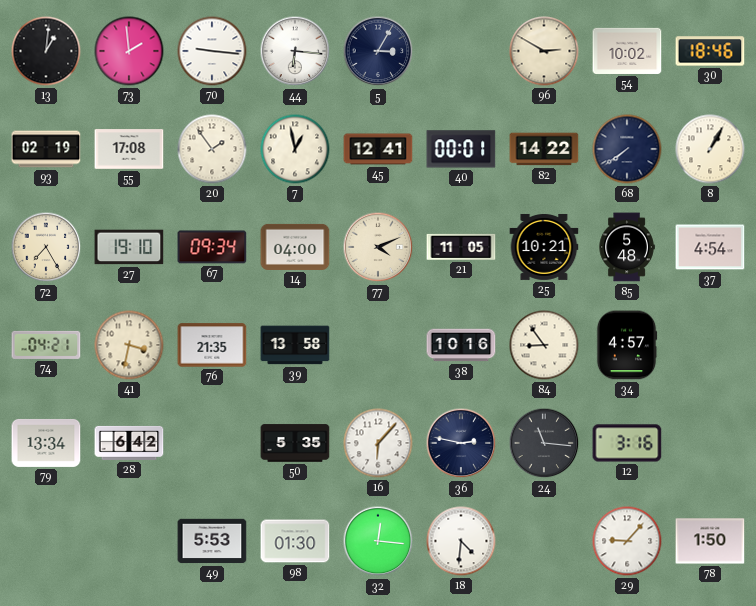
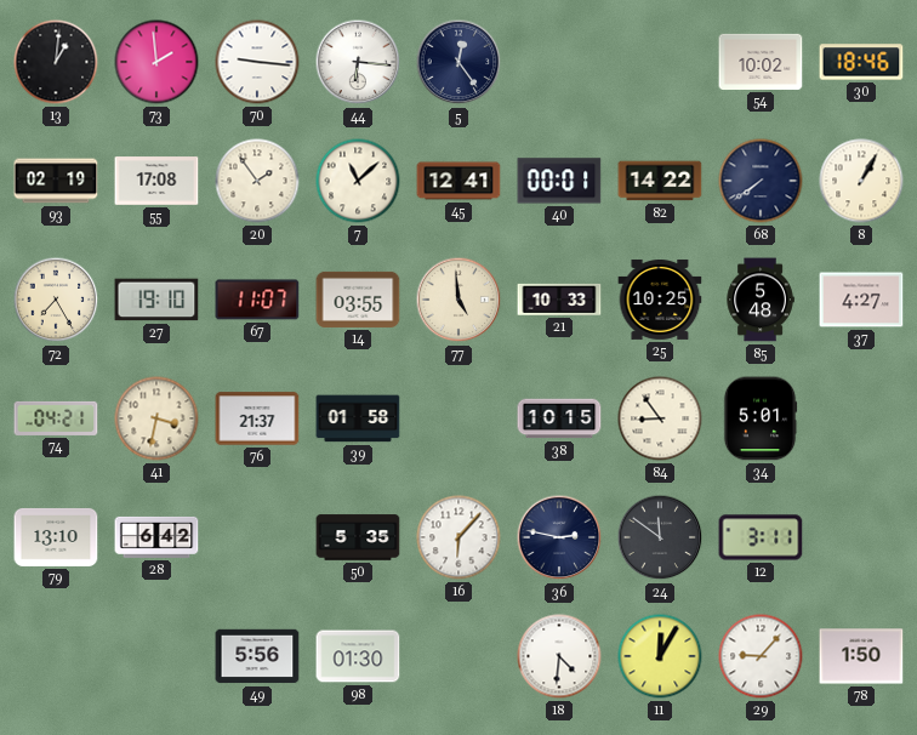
5: 3:05 -> 12:24 (458, 62)
96: 2:50 -> none (544, 51)
7: 12:58 -> 11:08 (358, 181)
67: 09:34 -> 11:07 (257, 300)
14: 04:00 -> 03:55 (358, 300)
77: 4:11 -> 4:59 (458, 300)
21: 11:05 -> 10:33 (559, 300)
25: 10:21 -> 10:25 (660, 300)
37: 4:54 -> 4:27 (861, 300)
76: 21:35 -> 21:37 (257, 418)
39: 13:58 -> 01:58 (358, 418)
38: 10:16 -> 10:15 (559, 418)
34: 4:57 -> 5:01 (761, 418)
79: 13:34 -> 13:10 (56, 537)
24: 11:16 -> 11:51 (660, 537)
12: 3:16 -> 3:11 (761, 537)
49: 5:53 -> 5:56 (257, 656)
32: 12:16 -> none (378, 541)
11: none -> 12:05 (660, 656)
